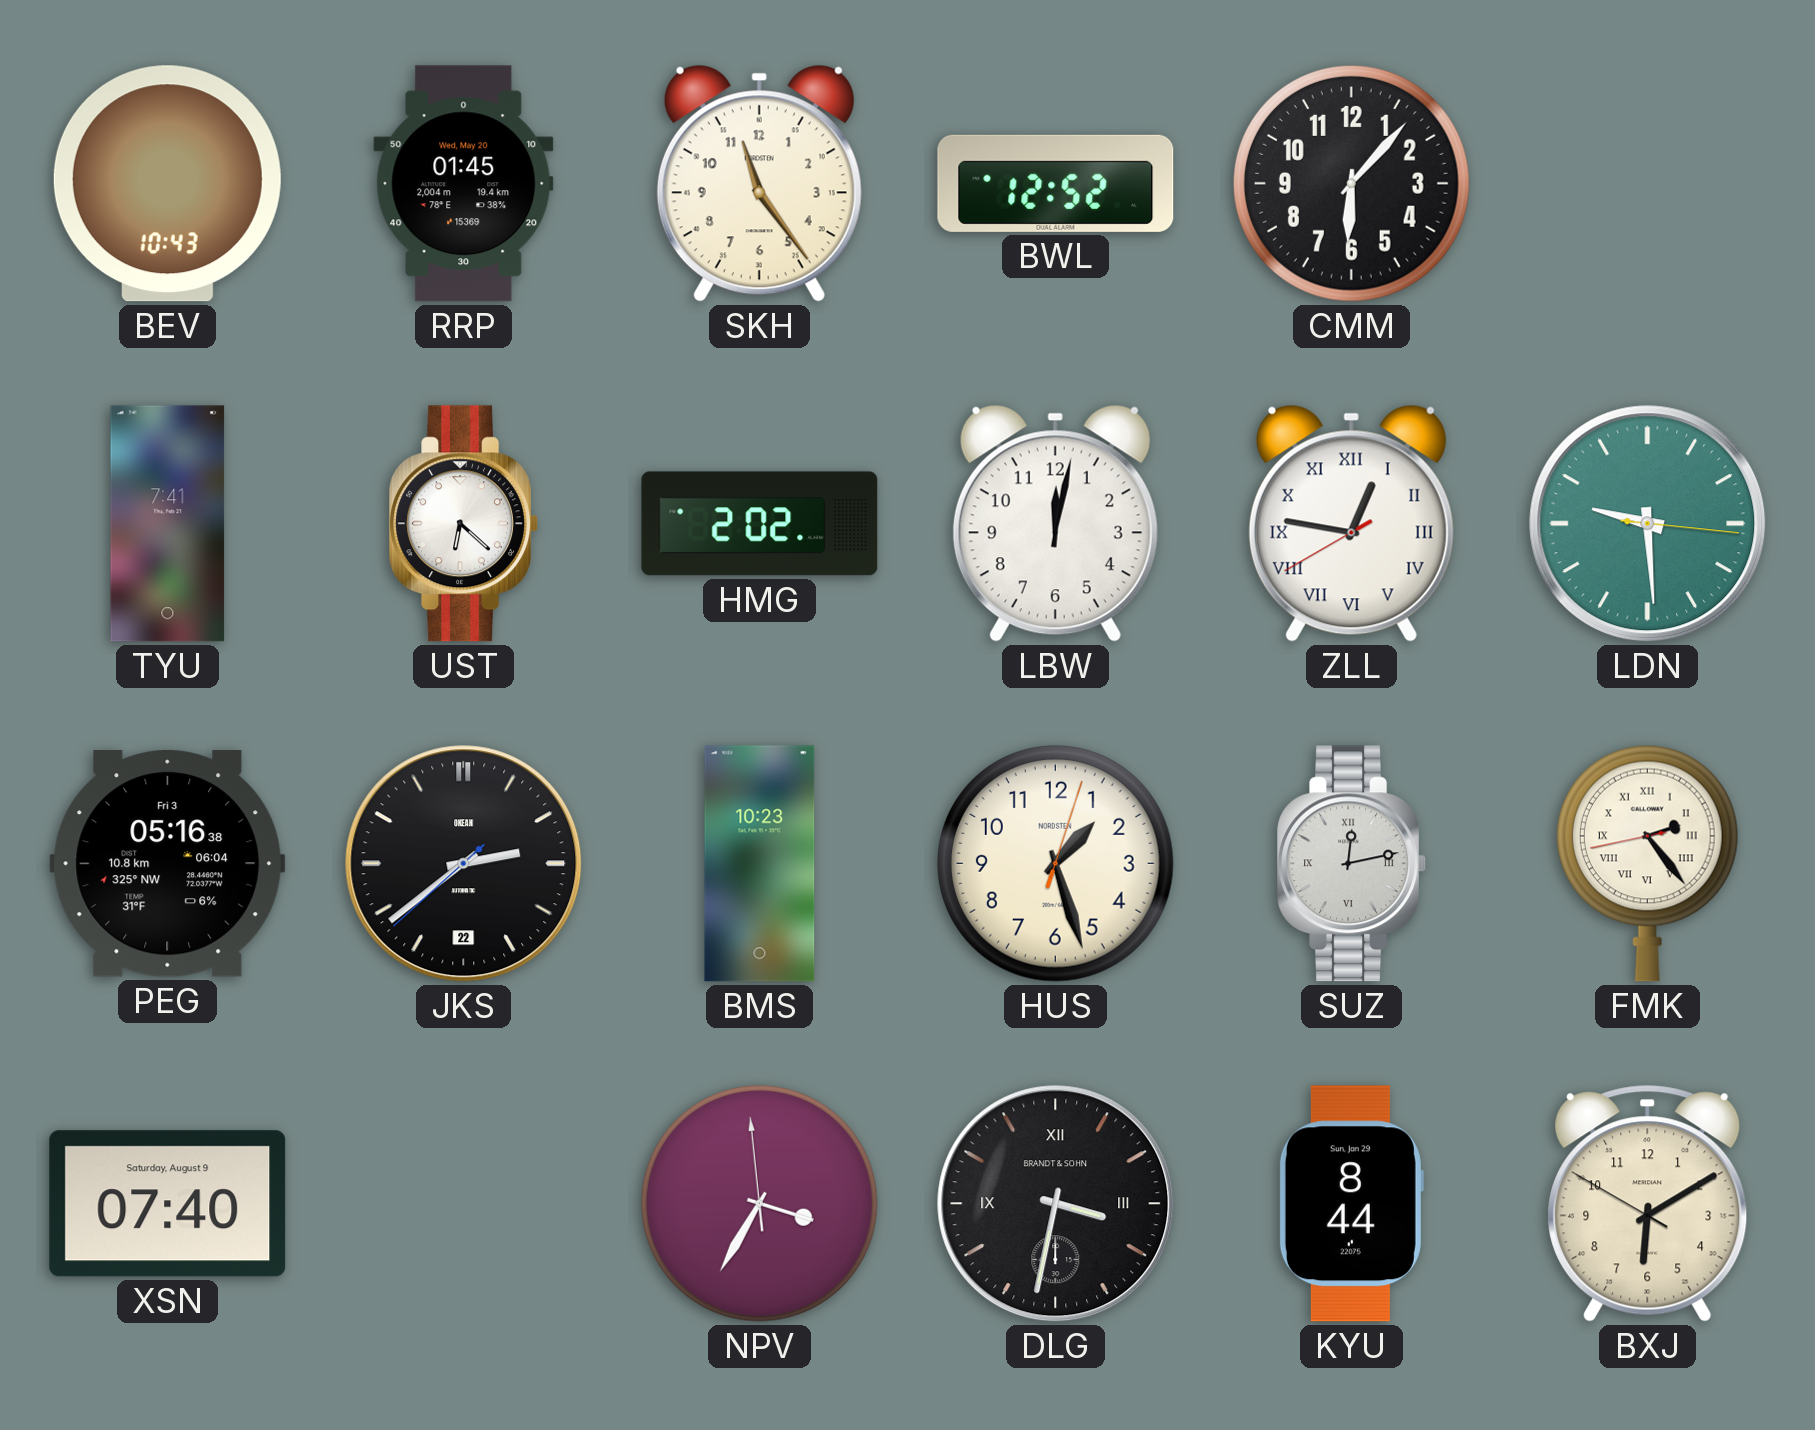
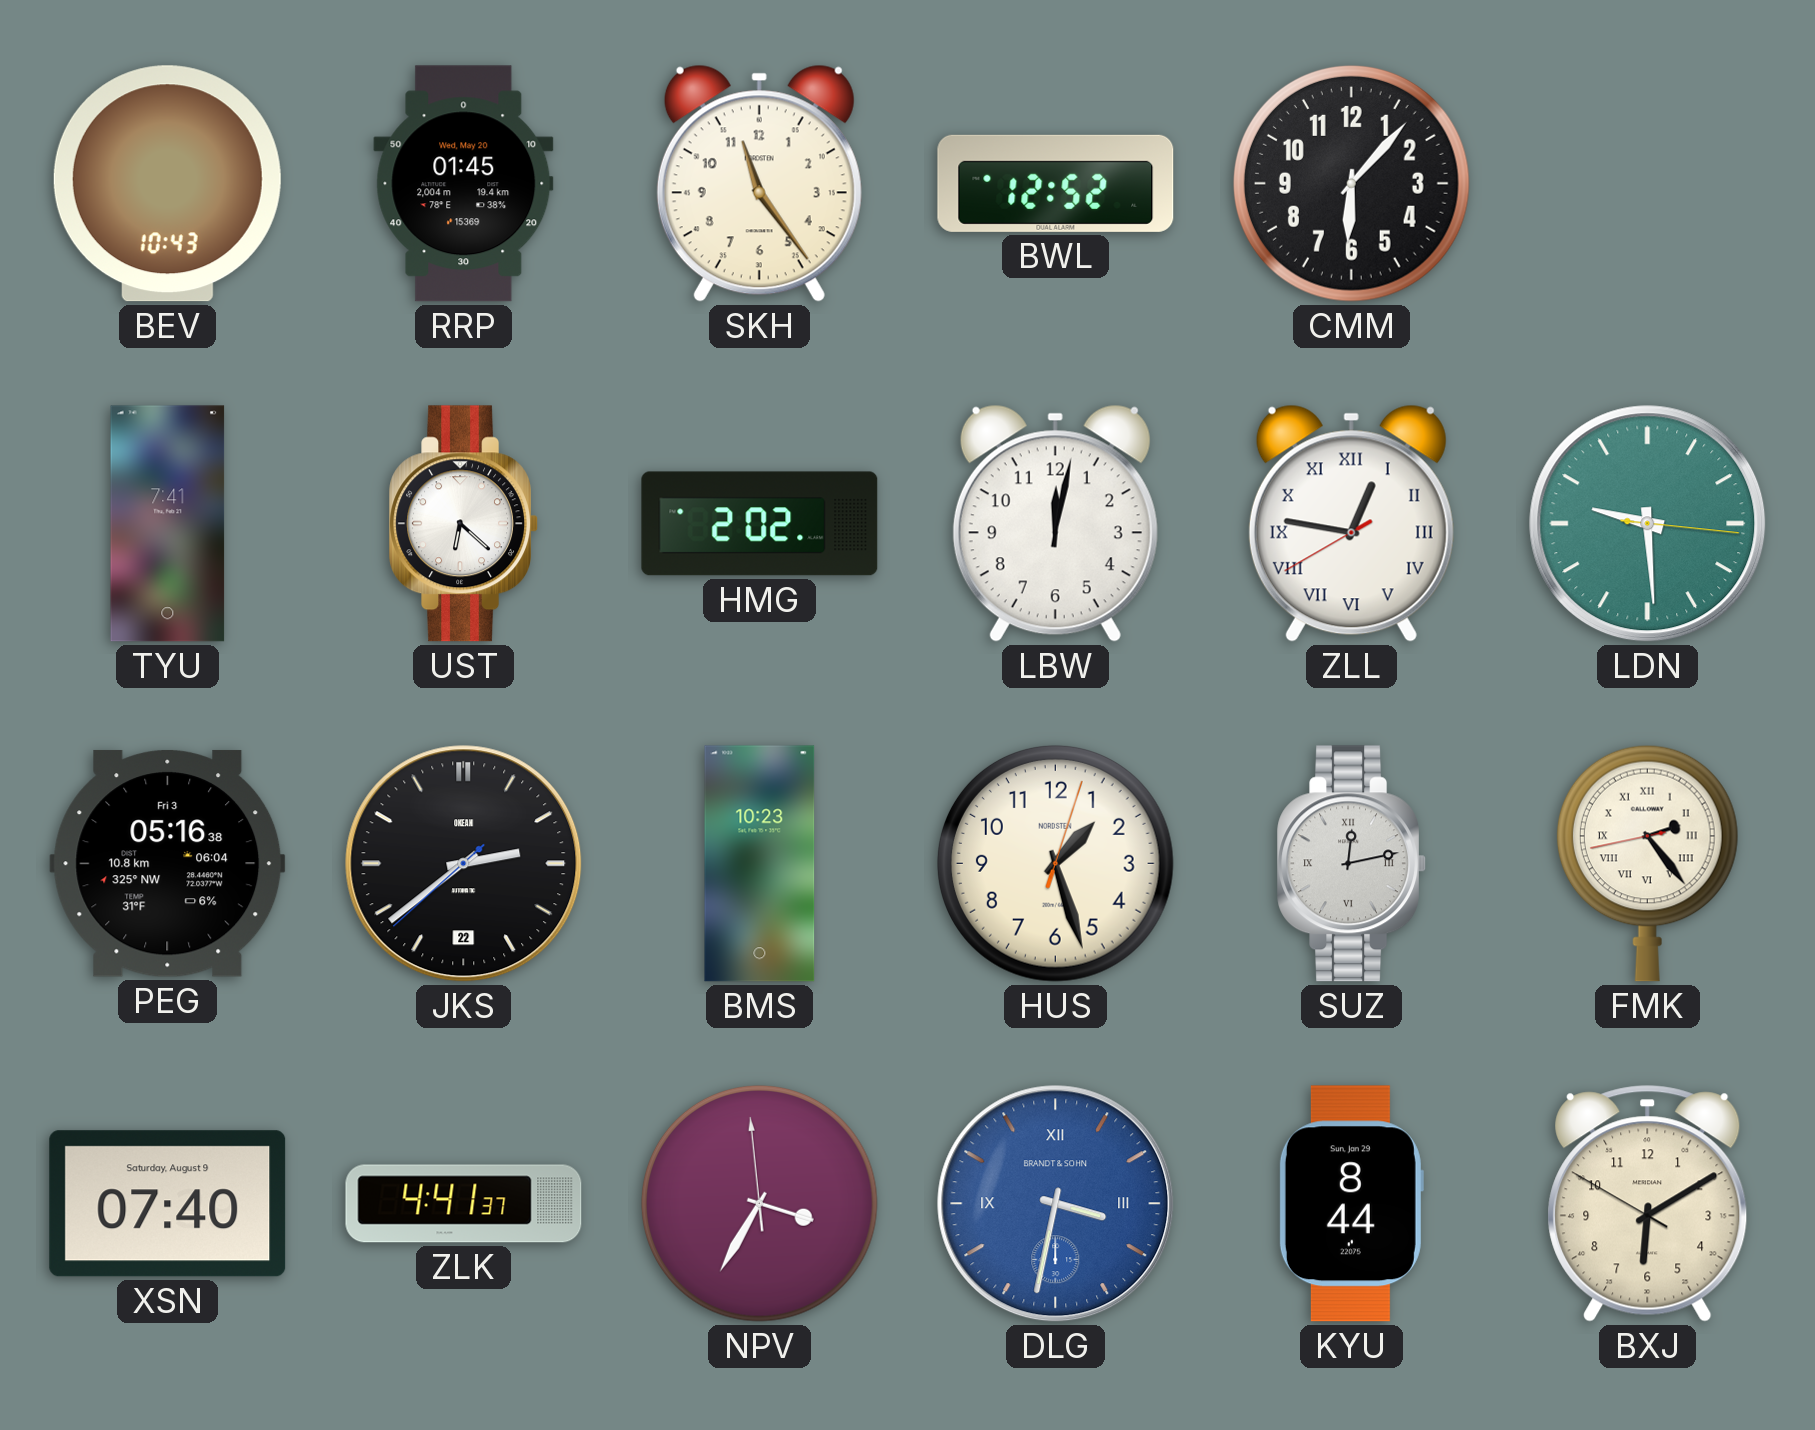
ZLK: none -> 4:41 (464, 1204)
DLG dial: black -> blue (1056, 1204)
